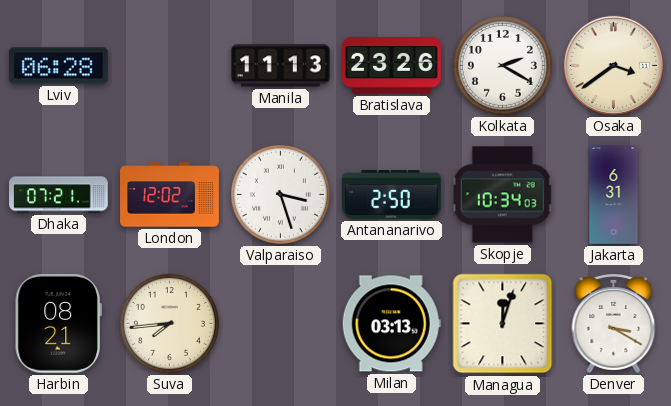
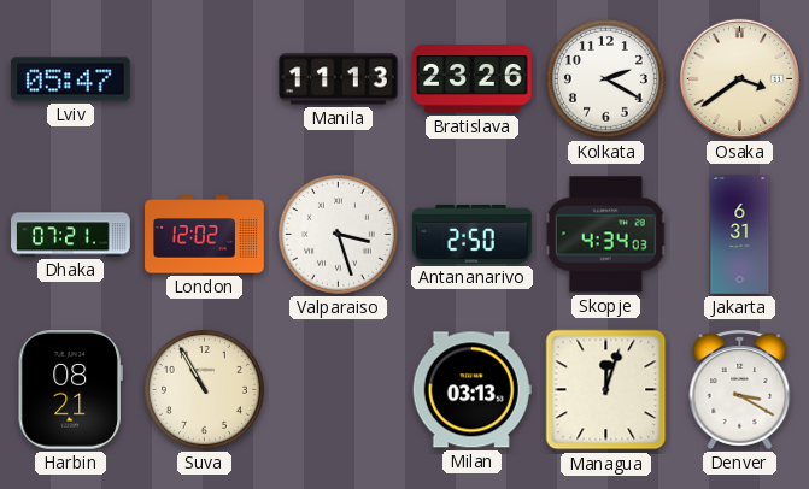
Lviv: 06:28 -> 05:47 (71, 79)
Skopje: 10:34 -> 4:34 (606, 235)
Suva: 7:44 -> 10:55 (204, 389)
